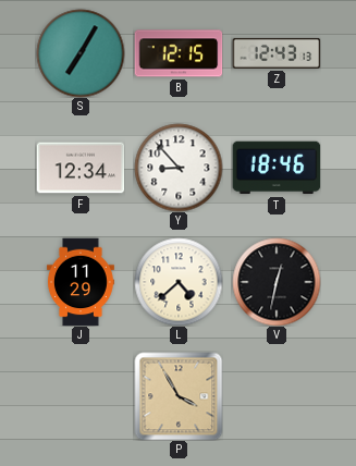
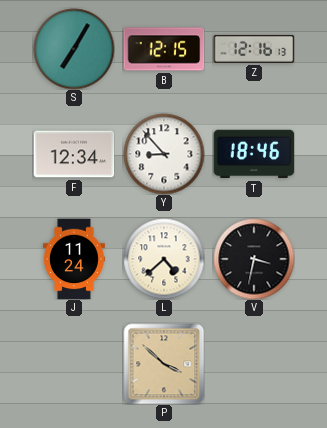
Z: 12:43 -> 12:16 (254, 49)
J: 11:29 -> 11:24 (74, 259)
V: 12:32 -> 3:32 (254, 259)
P: 3:55 -> 3:52 (164, 364)
